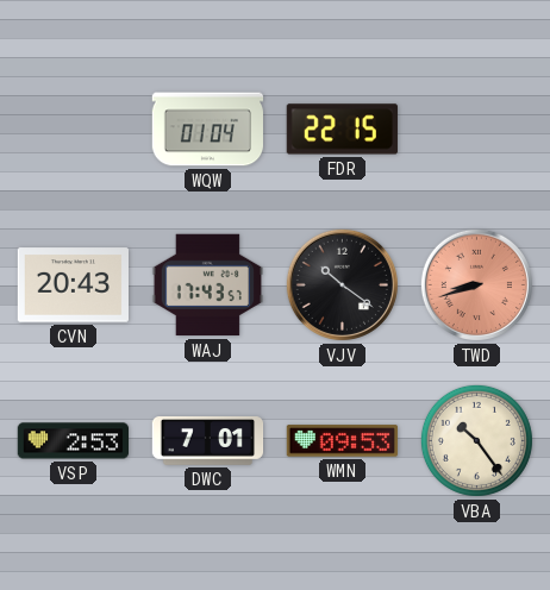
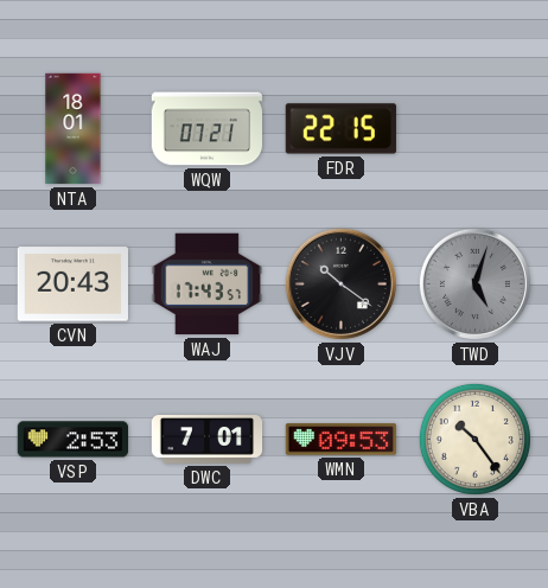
NTA: none -> 18:01 (74, 129)
WQW: 01:04 -> 07:21 (208, 129)
TWD: 8:42 -> 5:03 (474, 283)
TWD dial: salmon -> grey (474, 283)
